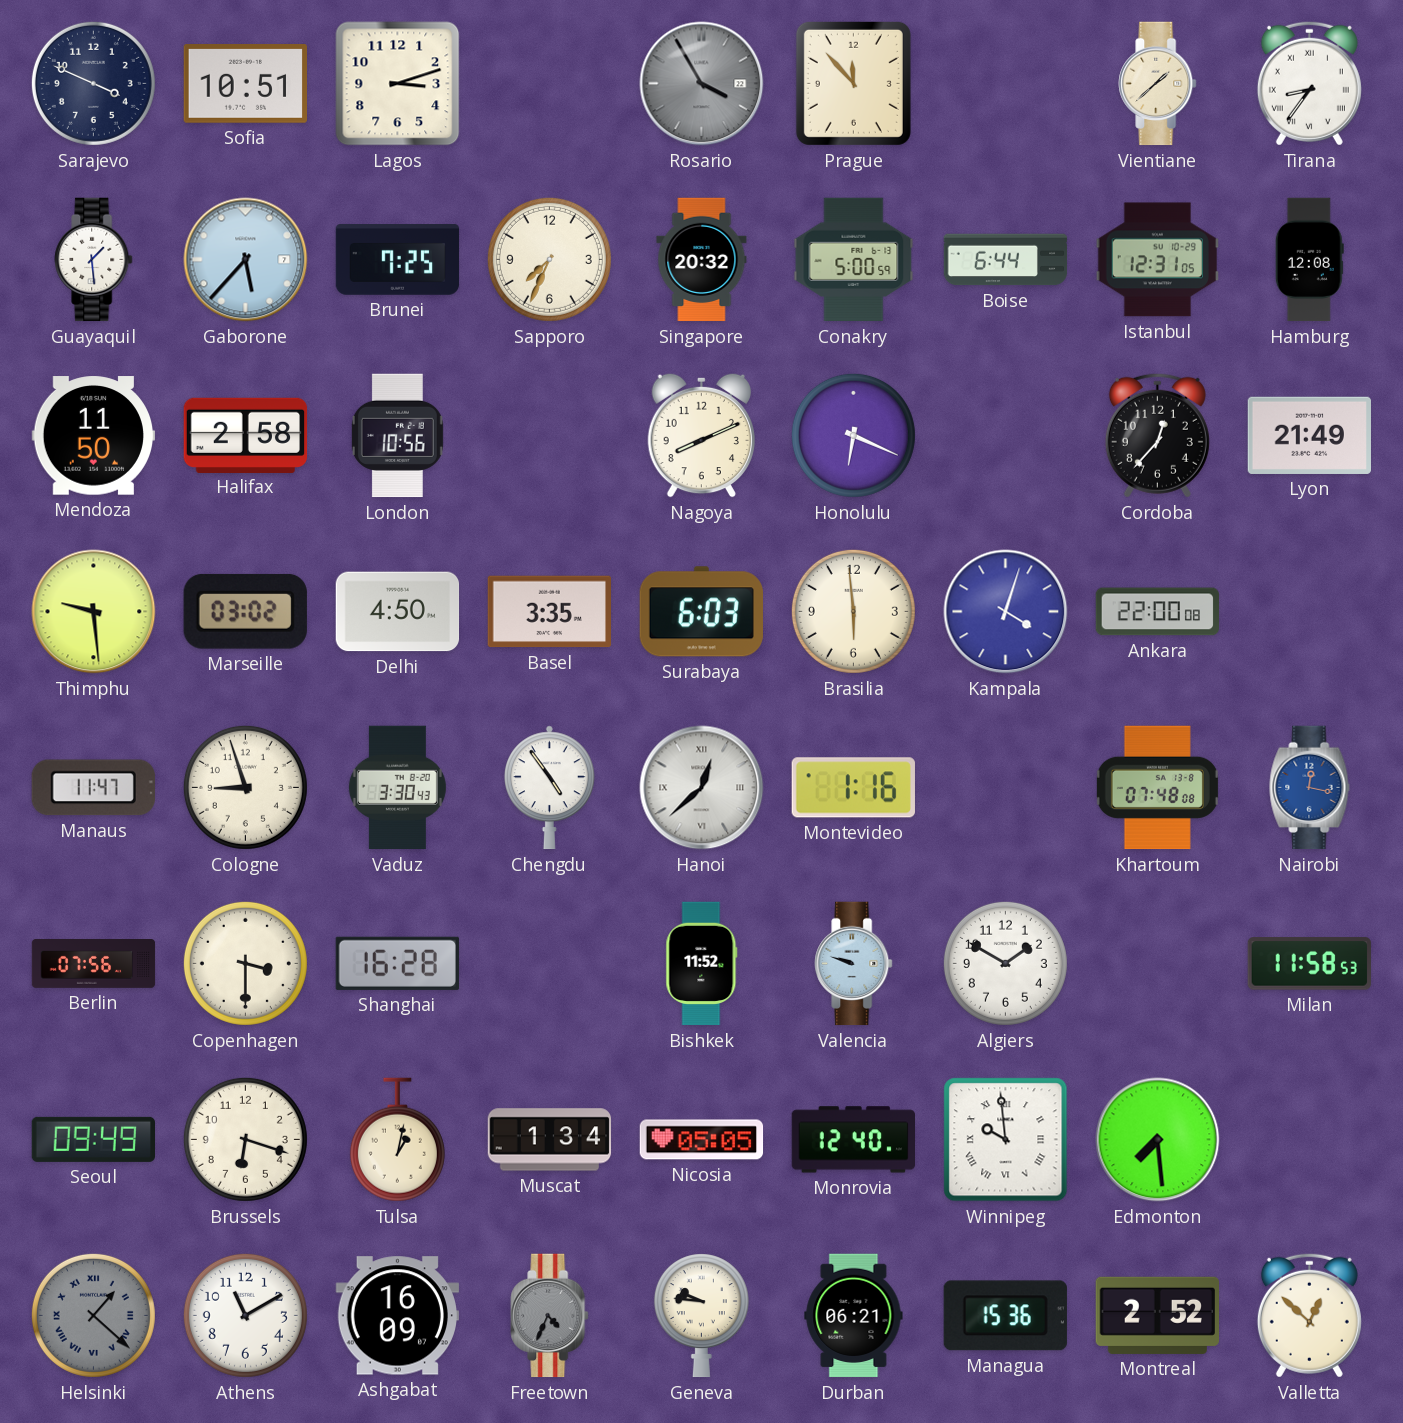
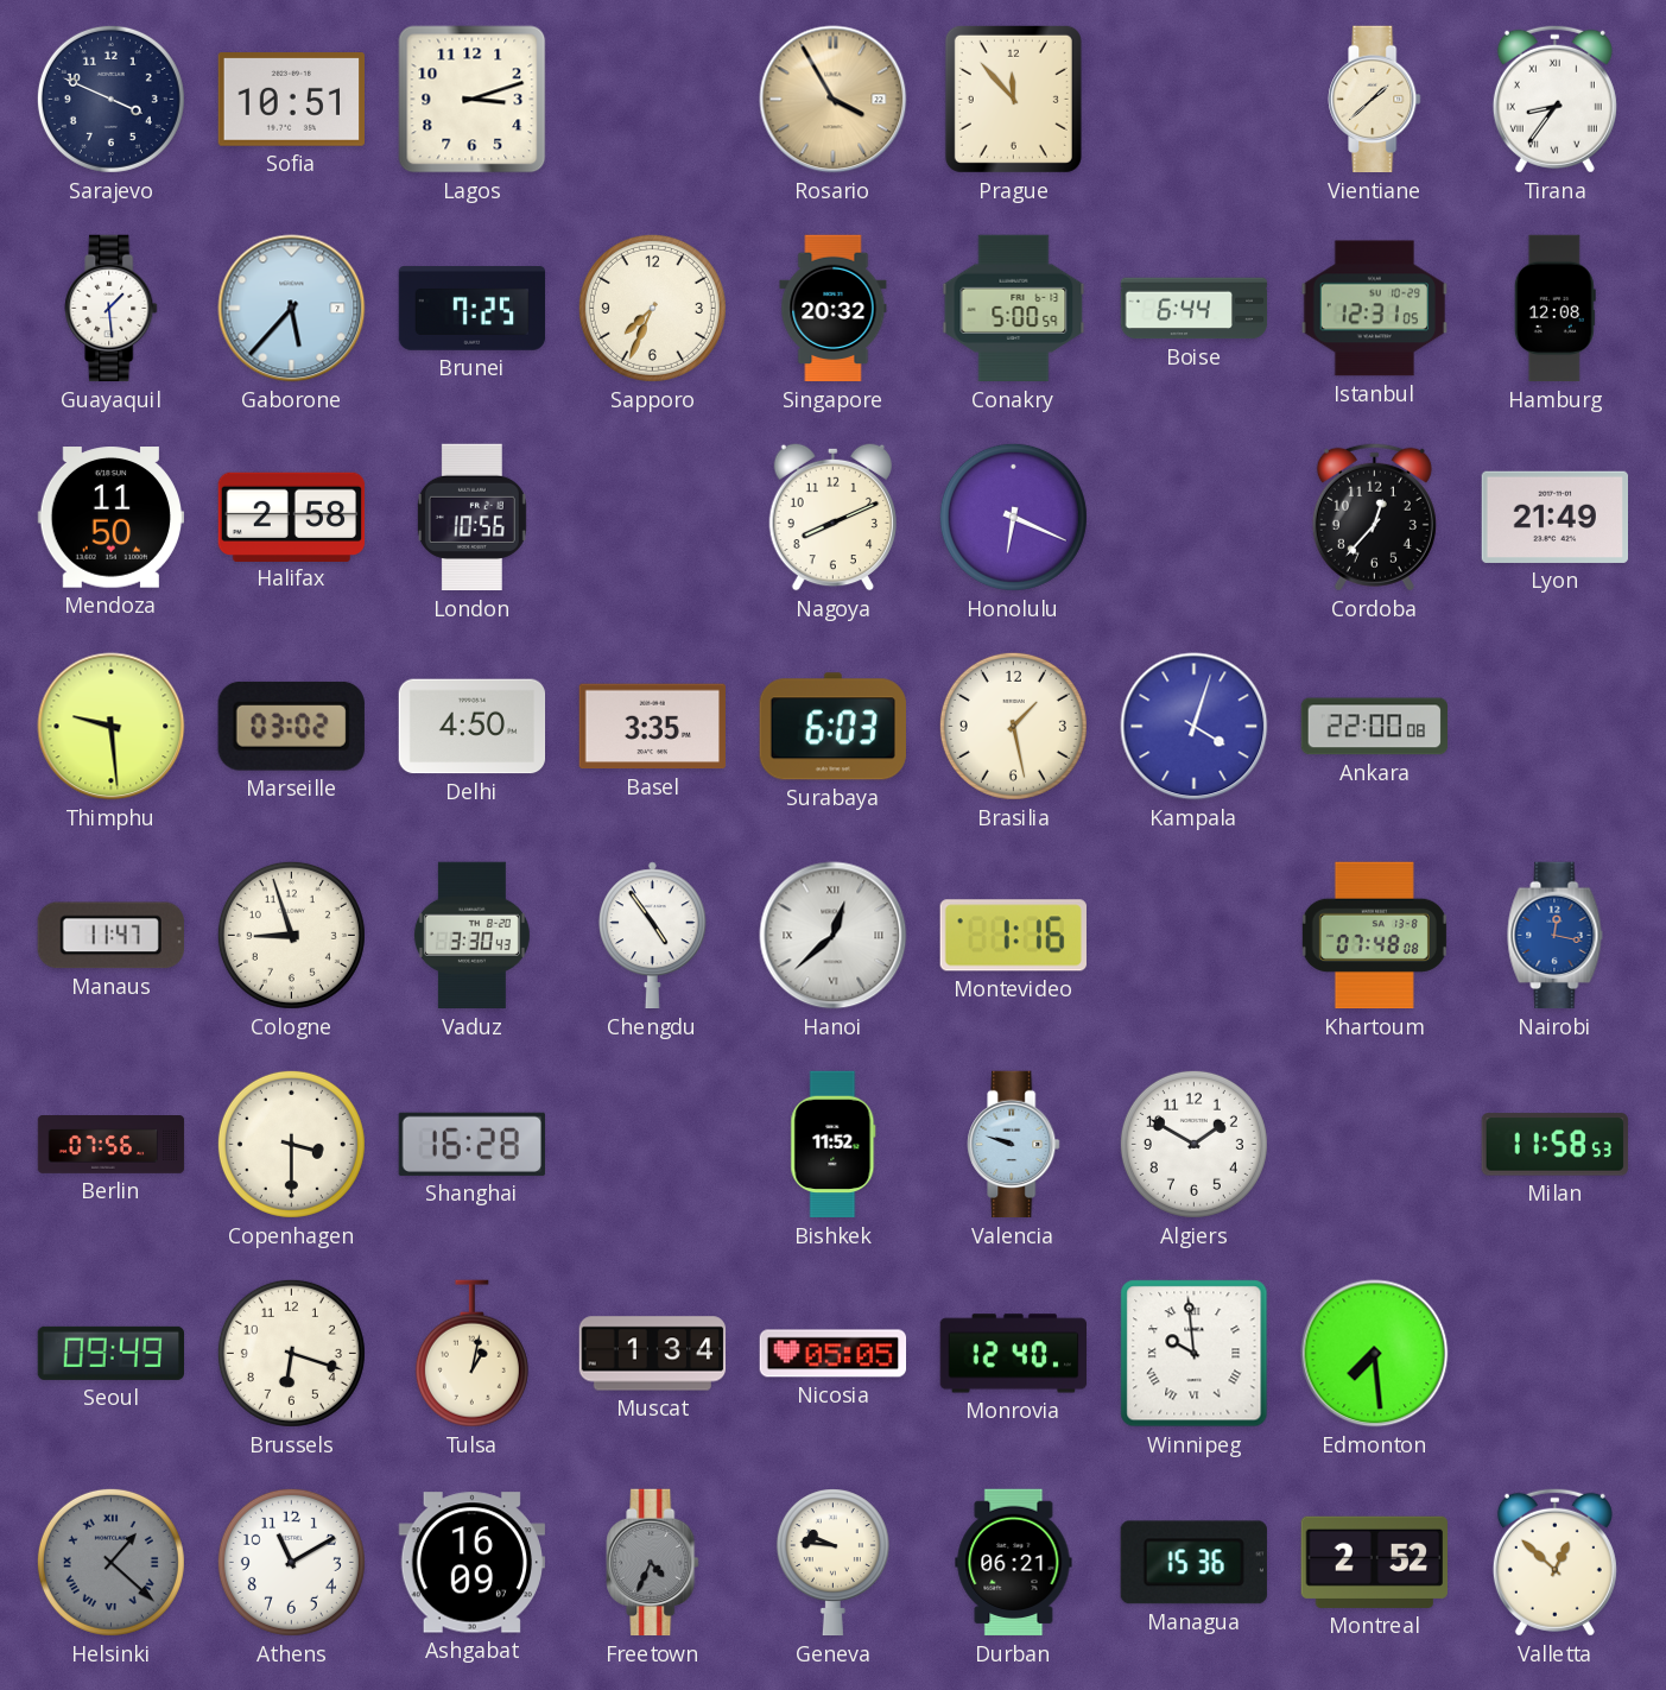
Rosario dial: grey -> champagne (834, 100)
Brasilia: 5:59 -> 1:28 (1013, 726)
